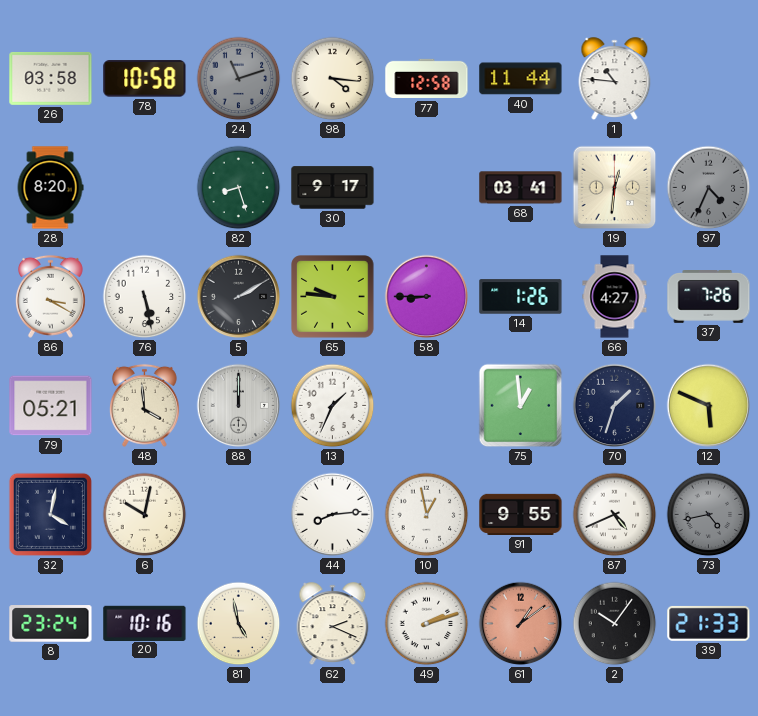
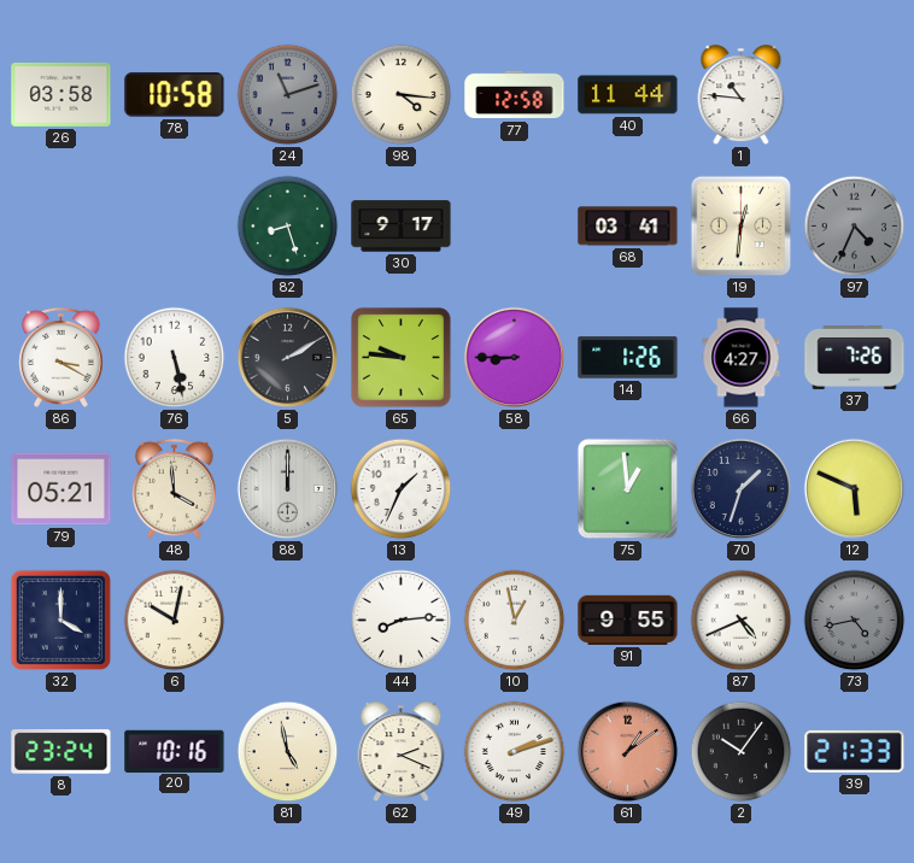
28: 8:20 -> none (50, 188)
32: 4:02 -> 4:00 (60, 620)
